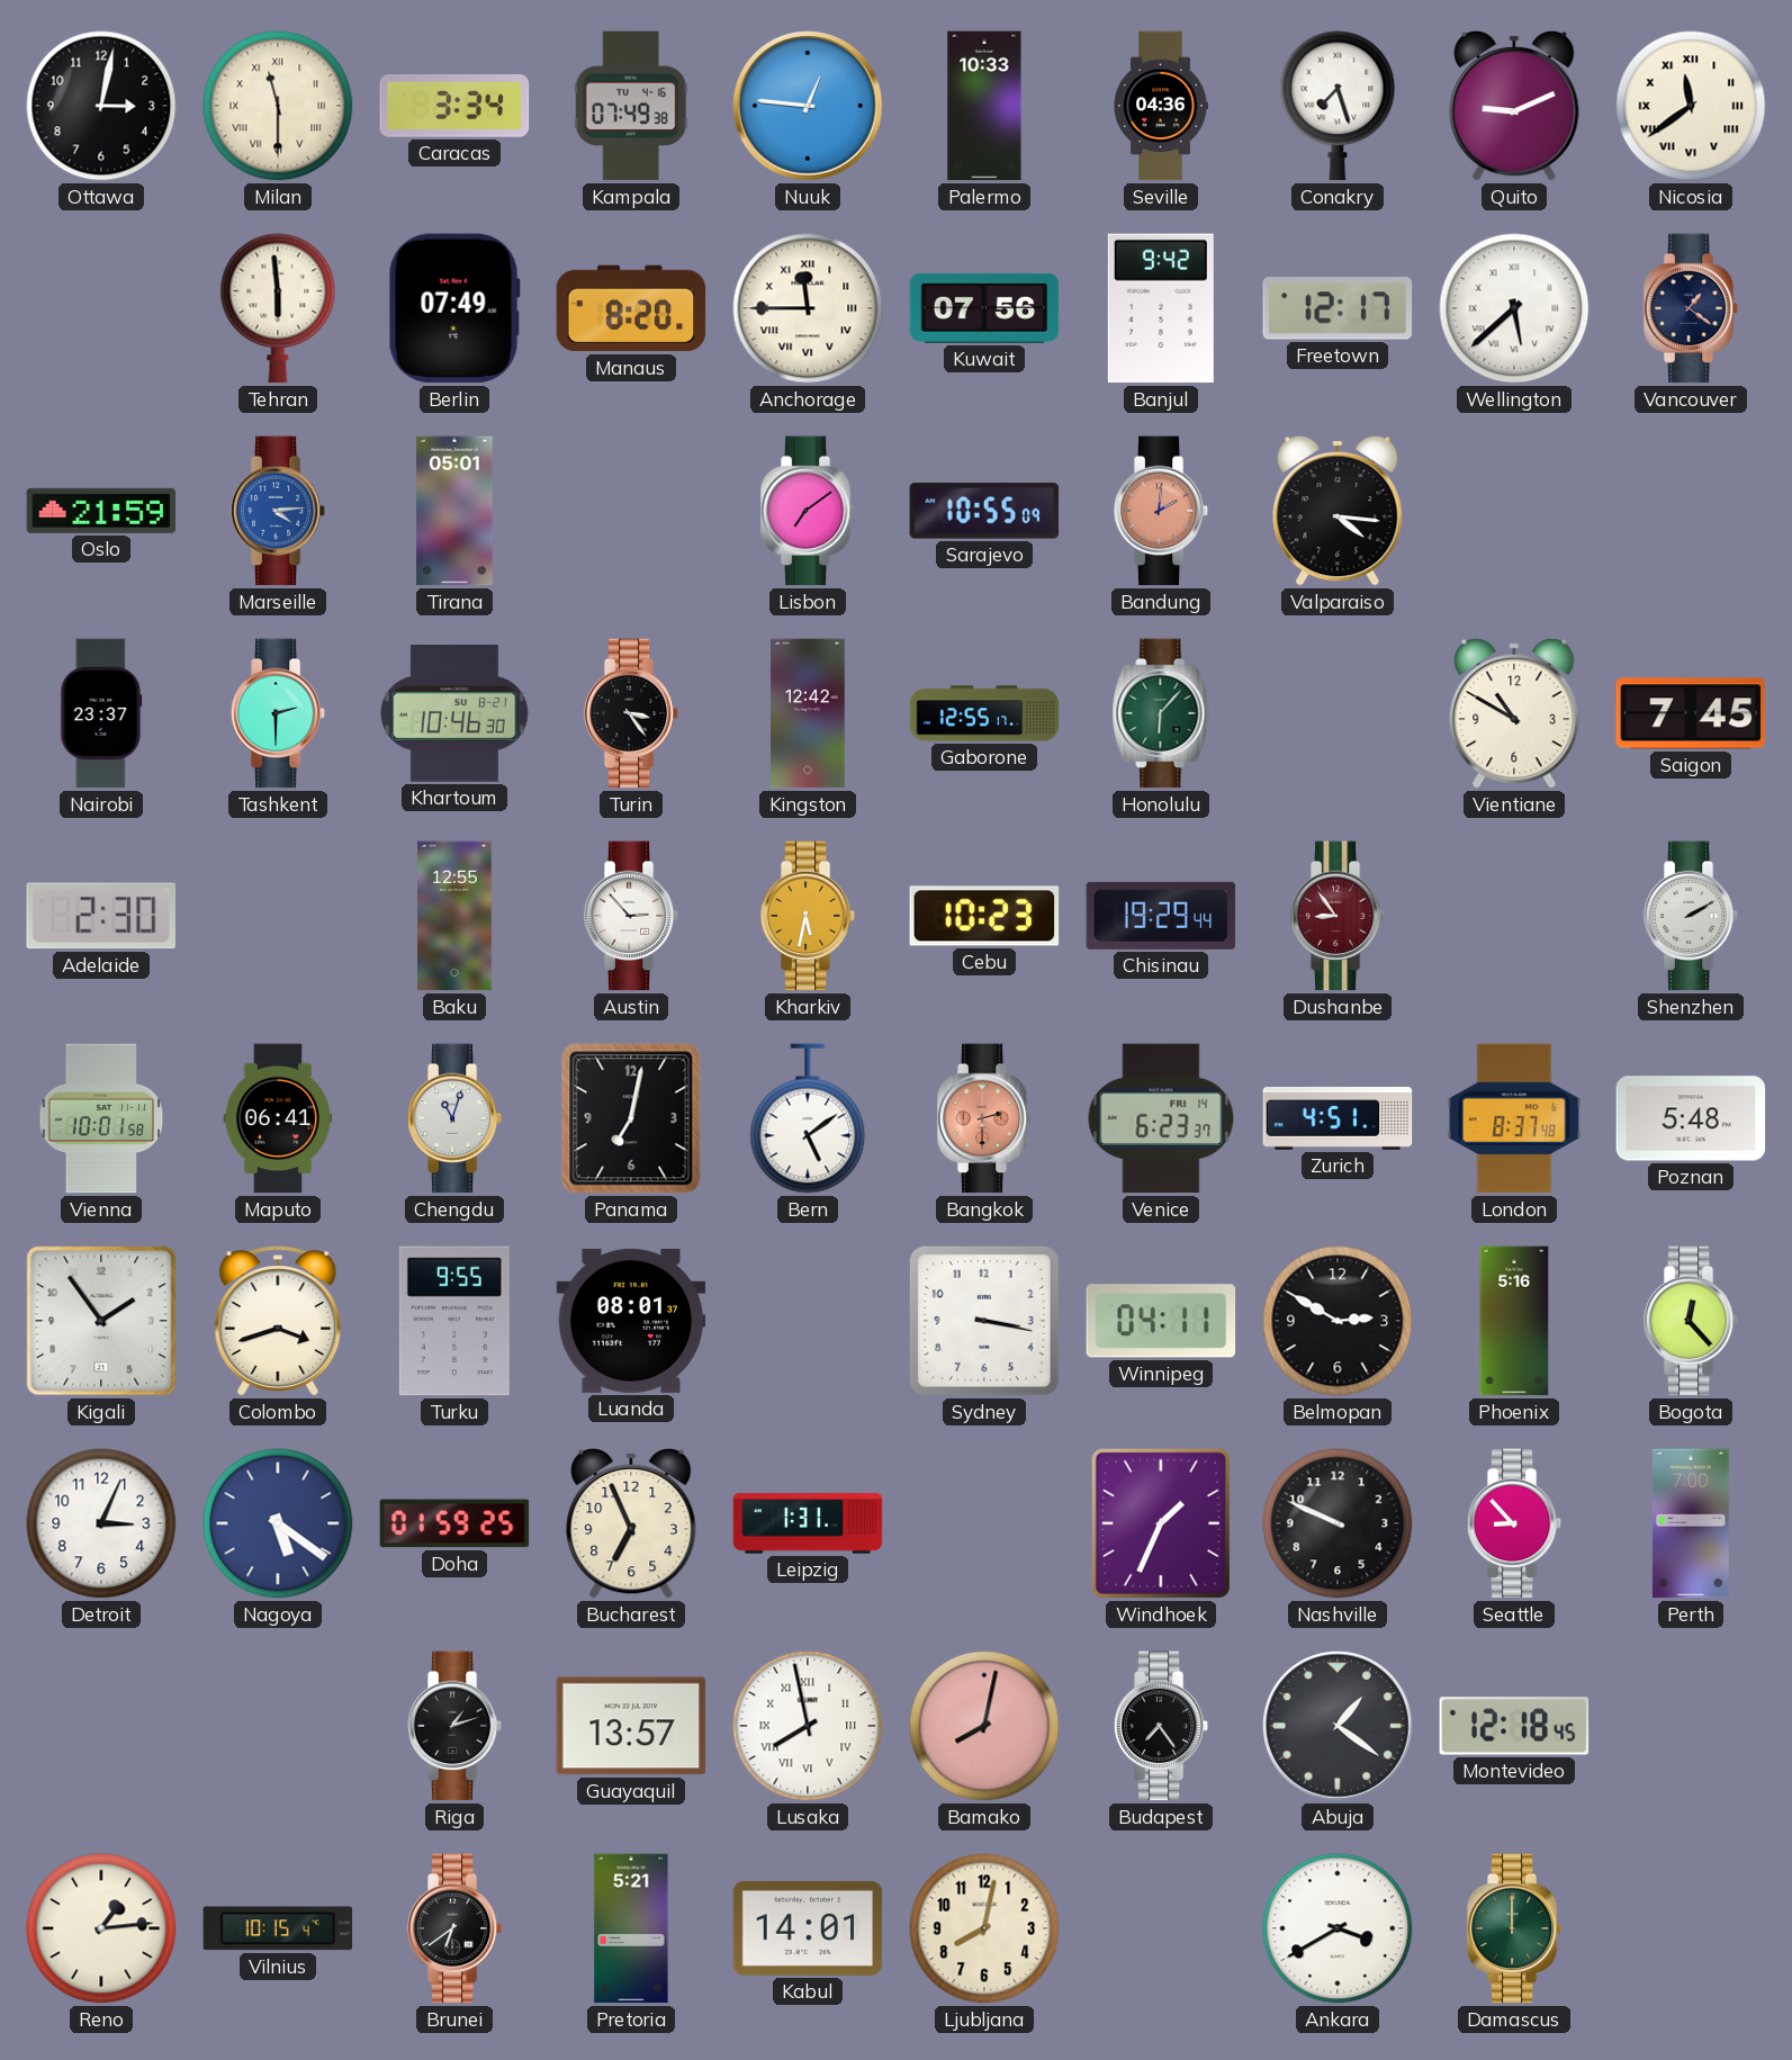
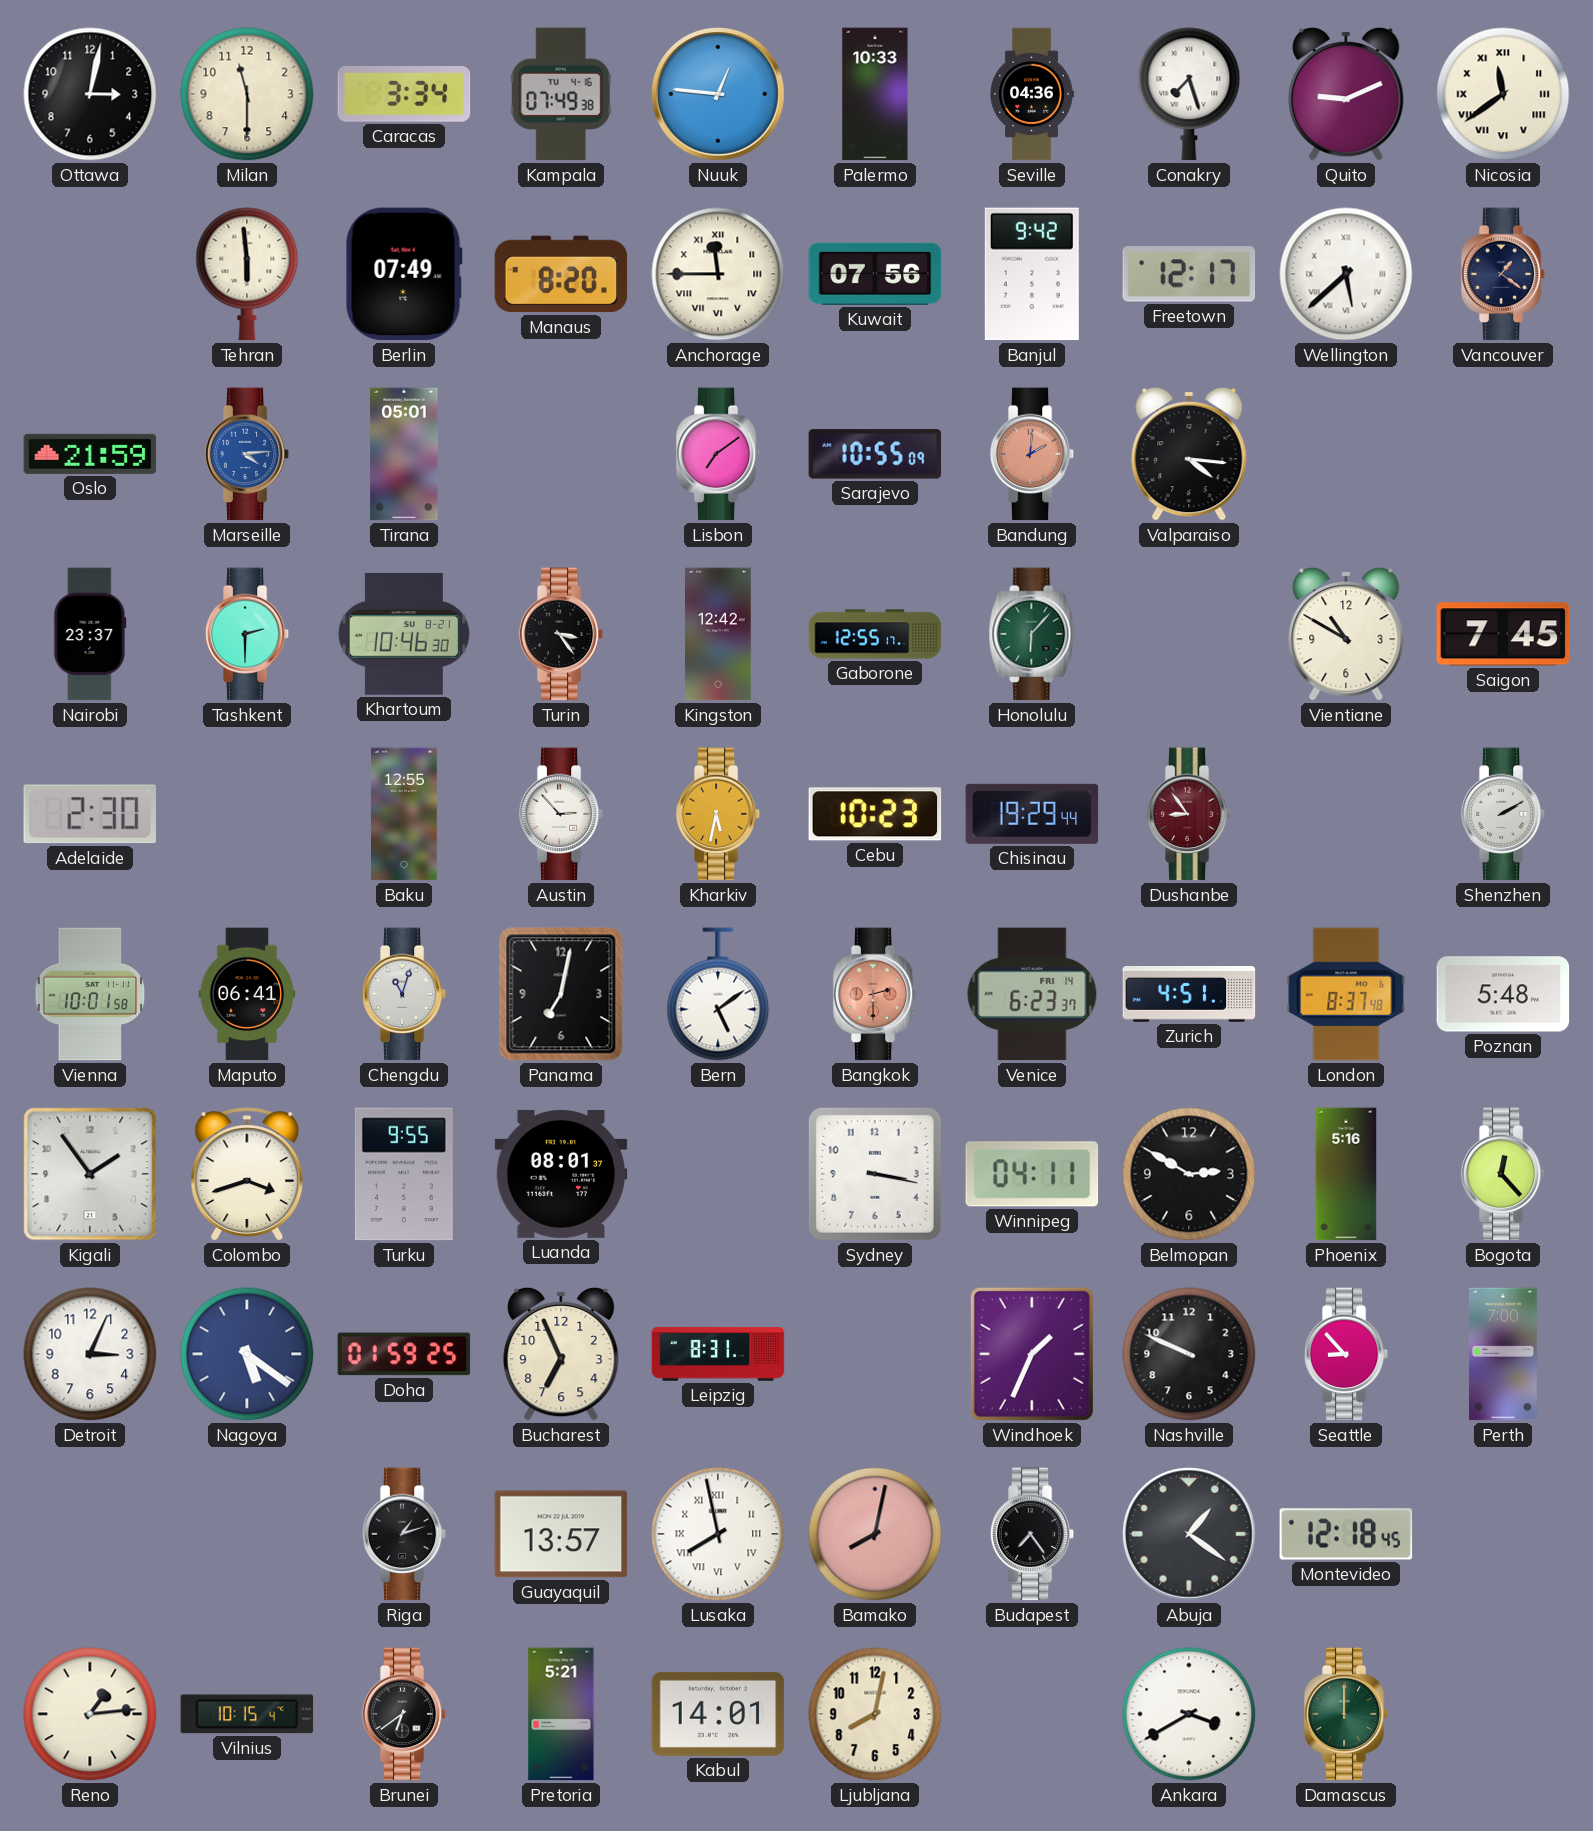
Milan numerals: Roman -> Arabic (247, 94)
Leipzig: 1:31 -> 8:31 (718, 1354)
